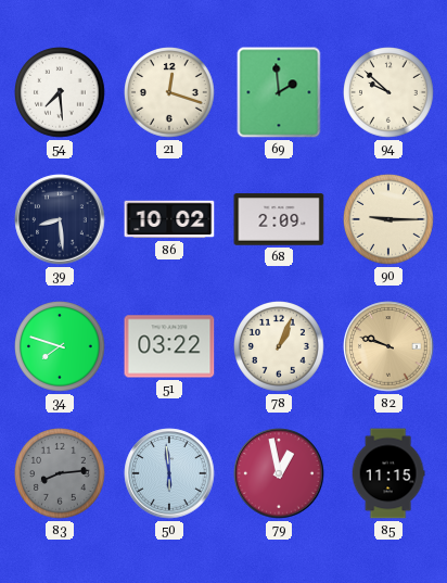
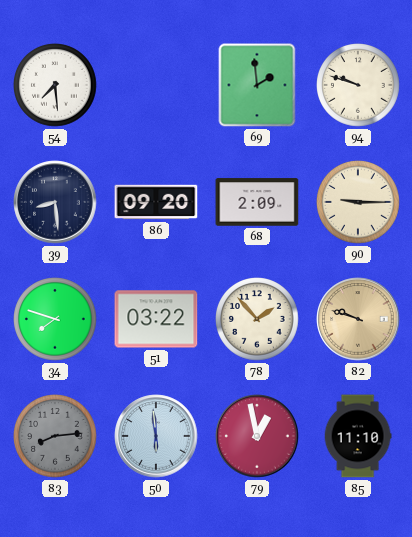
21: 12:18 -> none (170, 93)
94: 9:52 -> 9:48 (359, 86)
86: 10:02 -> 09:20 (156, 202)
78: 1:04 -> 1:53 (258, 320)
85: 11:15 -> 11:10 (358, 436)
